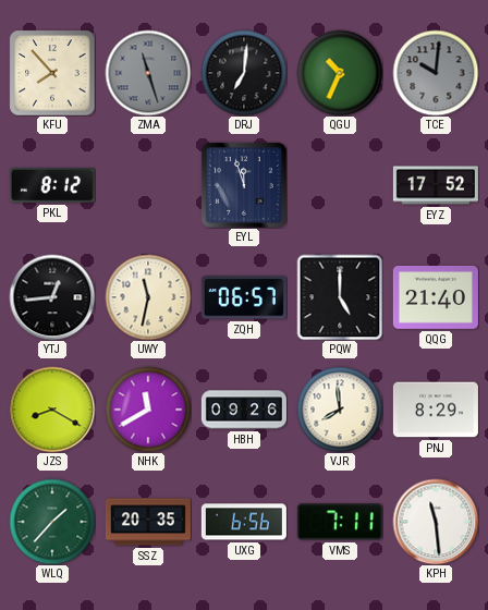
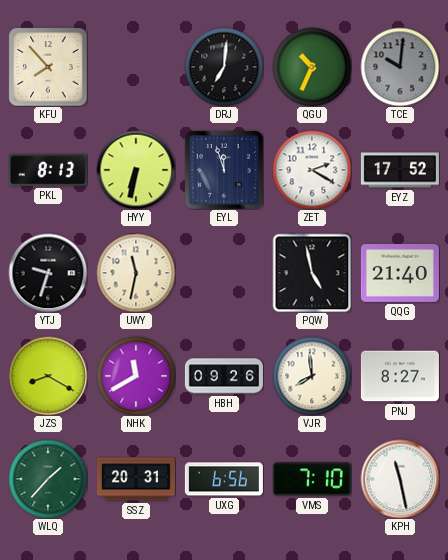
ZMA: 11:27 -> none (148, 73)
PKL: 8:12 -> 8:13 (48, 170)
HYY: none -> 6:32 (136, 170)
ZET: none -> 2:20 (312, 170)
YTJ: 12:44 -> 9:33 (48, 273)
ZQH: 06:57 -> none (244, 297)
PQW: 5:00 -> 4:58 (312, 273)
PNJ: 8:29 -> 8:27 (400, 376)
SSZ: 20:35 -> 20:31 (136, 479)
VMS: 7:11 -> 7:10 (312, 479)
KPH: 11:29 -> 11:28 (400, 479)
